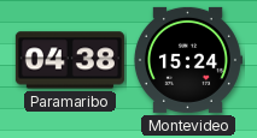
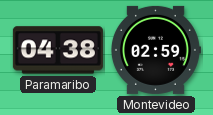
Montevideo: 15:24 -> 02:59 (155, 50)
